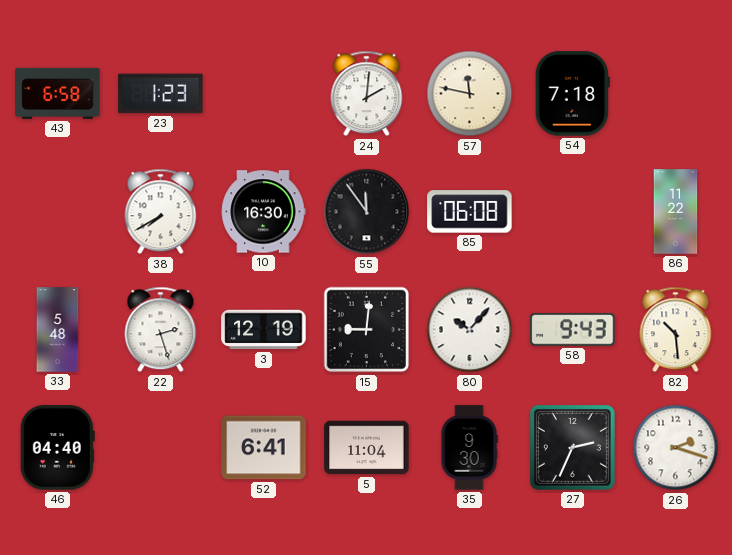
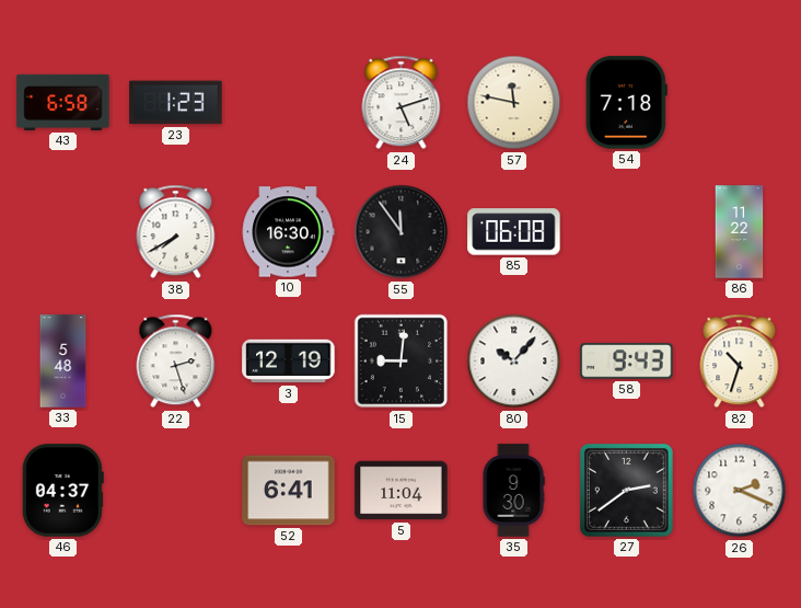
24: 2:01 -> 5:12 (402, 103)
82: 10:29 -> 10:33 (740, 362)
46: 04:40 -> 04:37 (62, 491)
27: 2:34 -> 2:39 (627, 491)
26: 2:18 -> 2:19 (740, 491)
